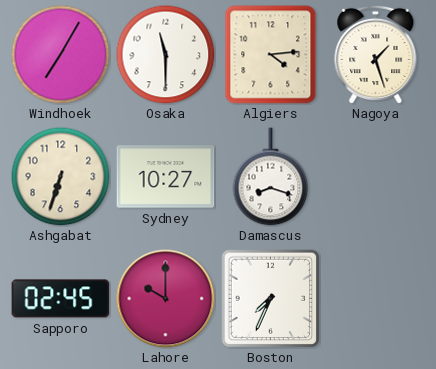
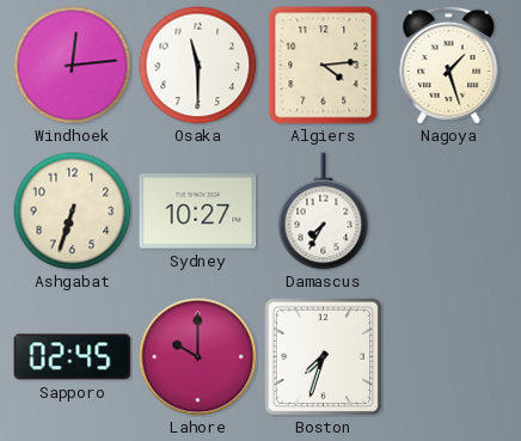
Windhoek: 7:05 -> 12:14 (73, 66)
Damascus: 8:18 -> 7:35 (324, 212)
Boston: 7:34 -> 7:33 (323, 356)
